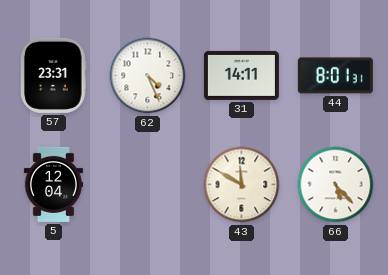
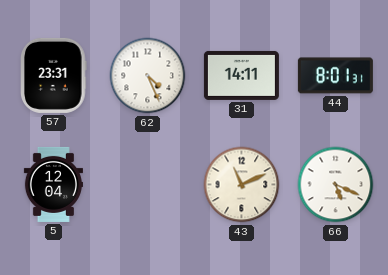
43: 11:50 -> 11:11 (242, 185)
66: 5:23 -> 5:19 (336, 185)
